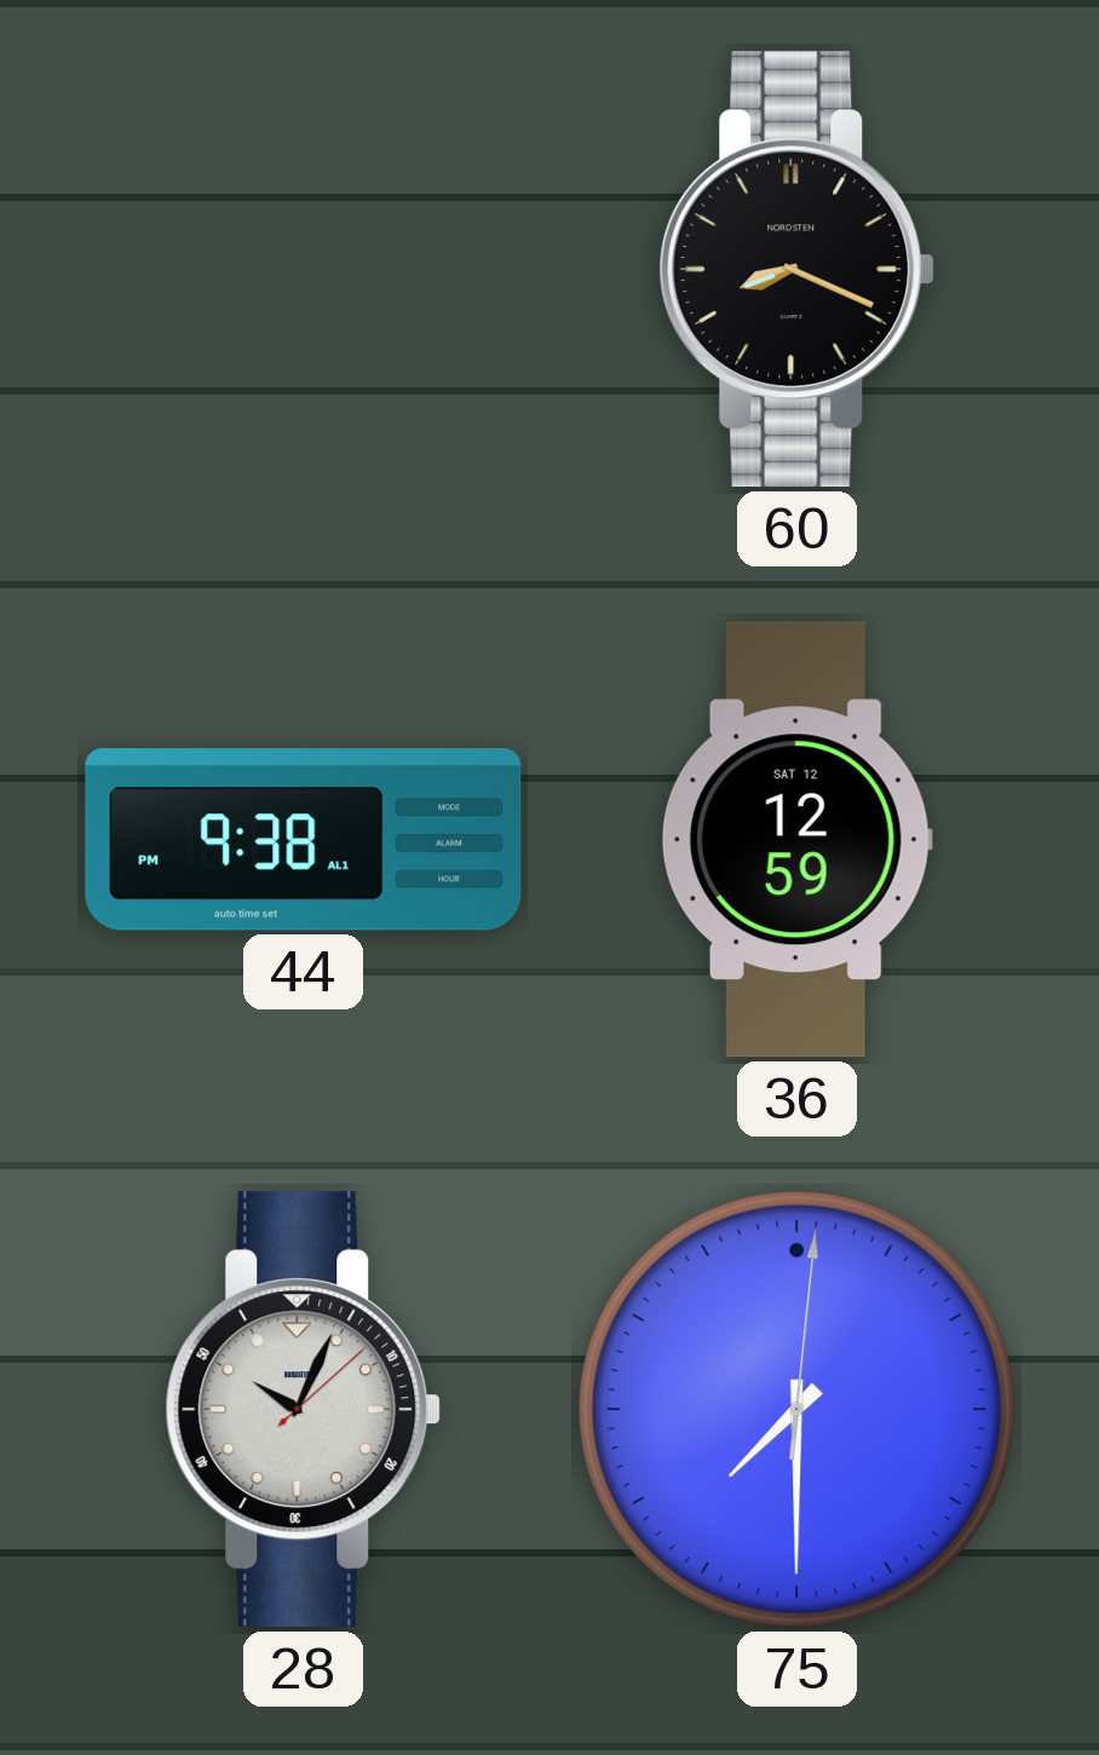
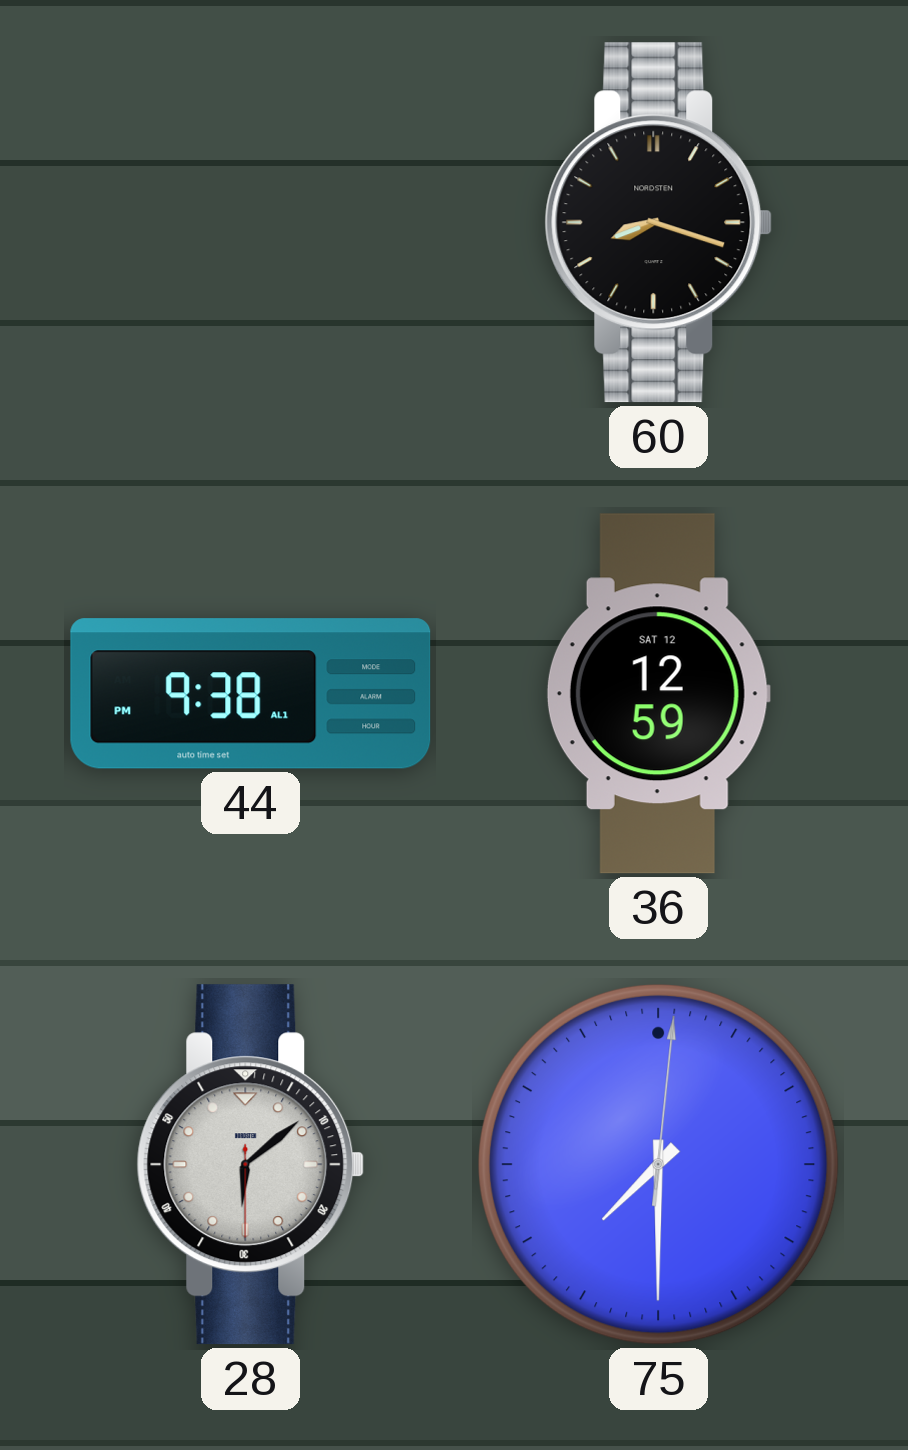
60: 8:19 -> 8:18 (659, 223)
28: 10:04 -> 6:08 (251, 1165)
